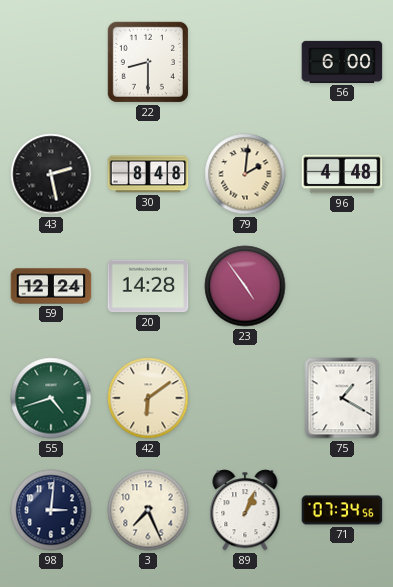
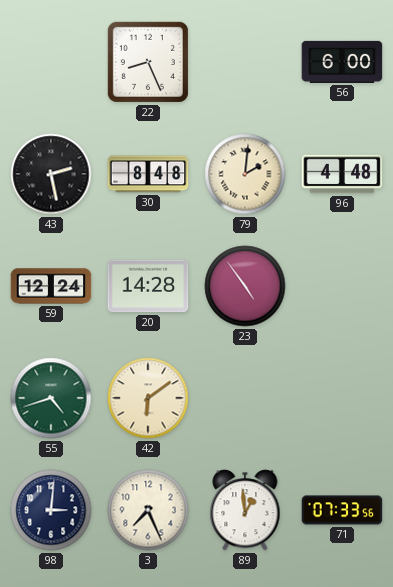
22: 8:30 -> 8:26 (148, 62)
75: 1:20 -> none (342, 398)
89: 1:04 -> 12:59 (245, 510)
71: 07:34 -> 07:33 (342, 510)
